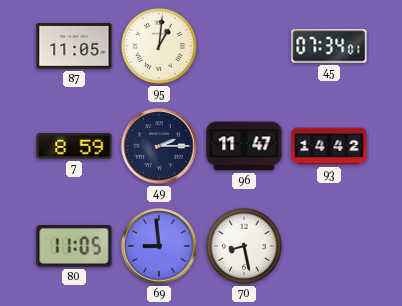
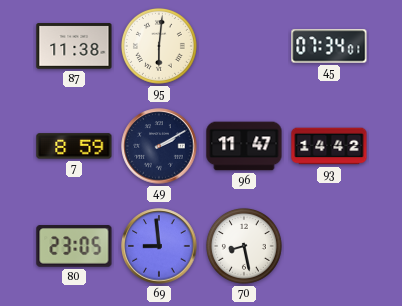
87: 11:05 -> 11:38 (74, 46)
95: 1:01 -> 6:01 (159, 46)
49: 2:15 -> 2:10 (159, 146)
80: 11:05 -> 23:05 (74, 246)
